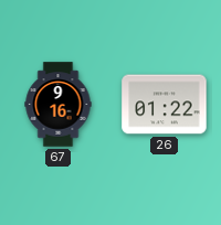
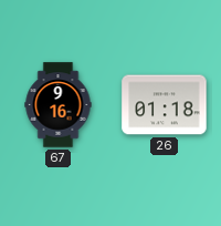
26: 01:22 -> 01:18 (165, 105)
